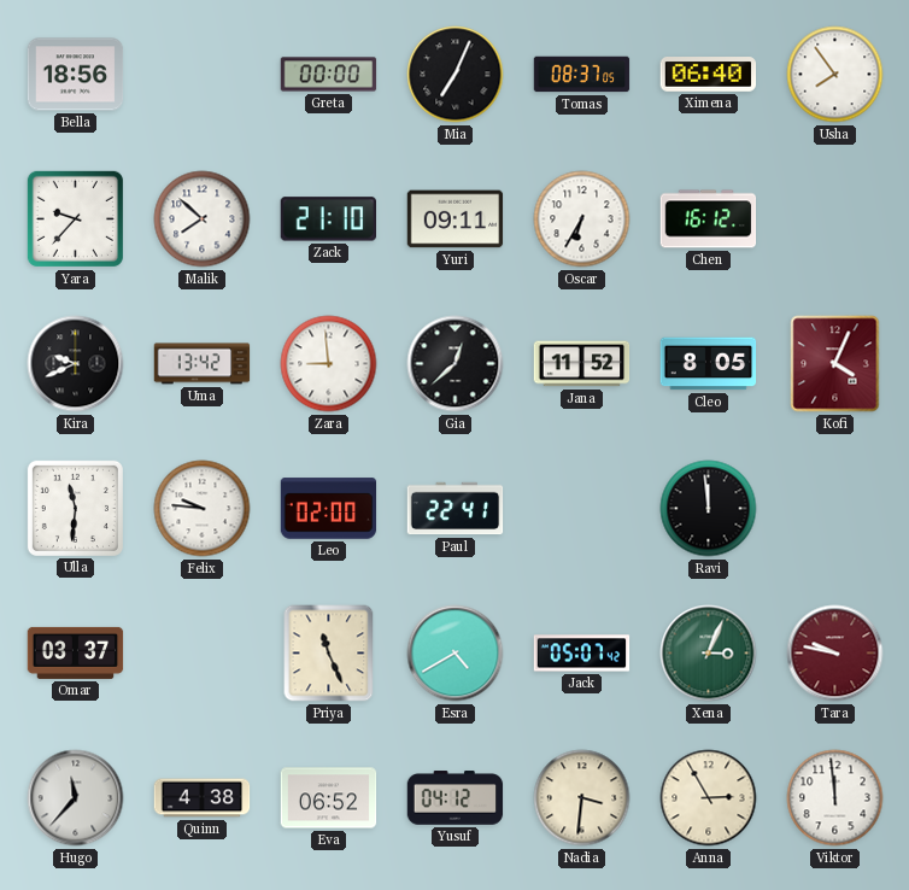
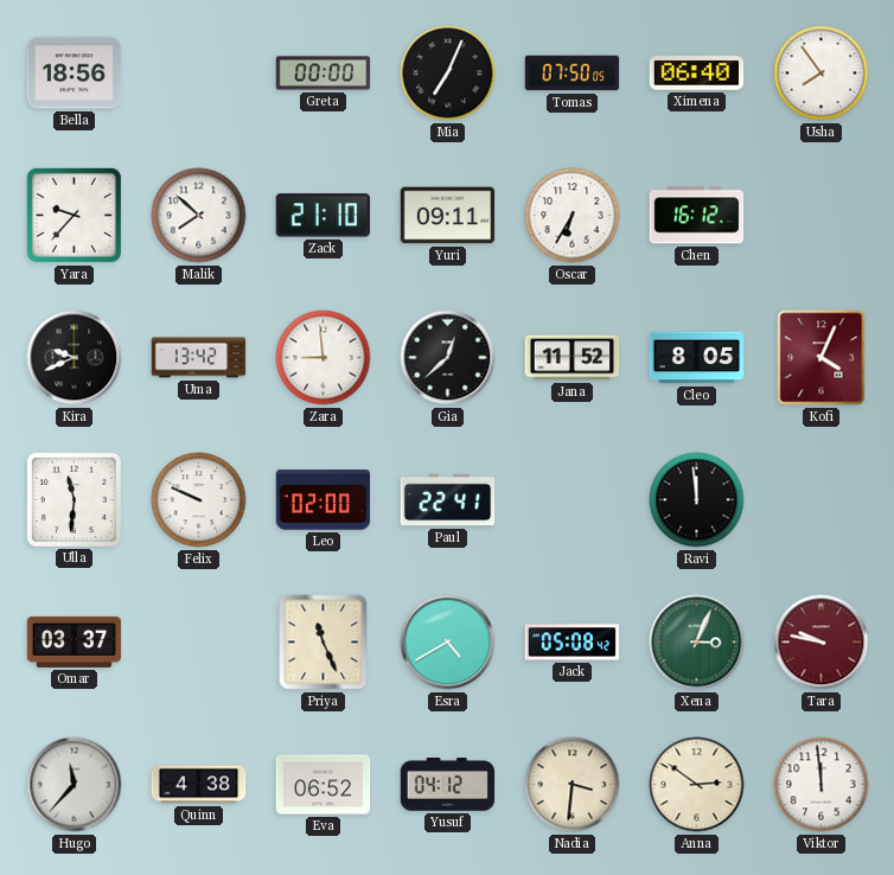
Tomas: 08:37 -> 07:50 (573, 74)
Felix: 9:46 -> 9:49 (199, 500)
Jack: 05:07 -> 05:08 (573, 643)
Anna: 2:55 -> 2:51 (697, 785)
